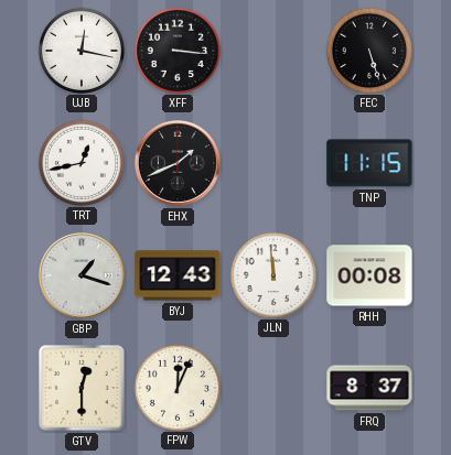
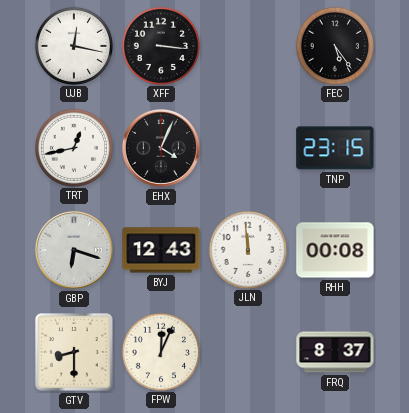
FEC: 5:27 -> 5:24 (334, 45)
EHX: 1:41 -> 4:04 (161, 148)
TNP: 11:15 -> 23:15 (335, 148)
GBP: 1:18 -> 6:18 (74, 250)
GTV: 12:30 -> 8:30 (74, 353)
